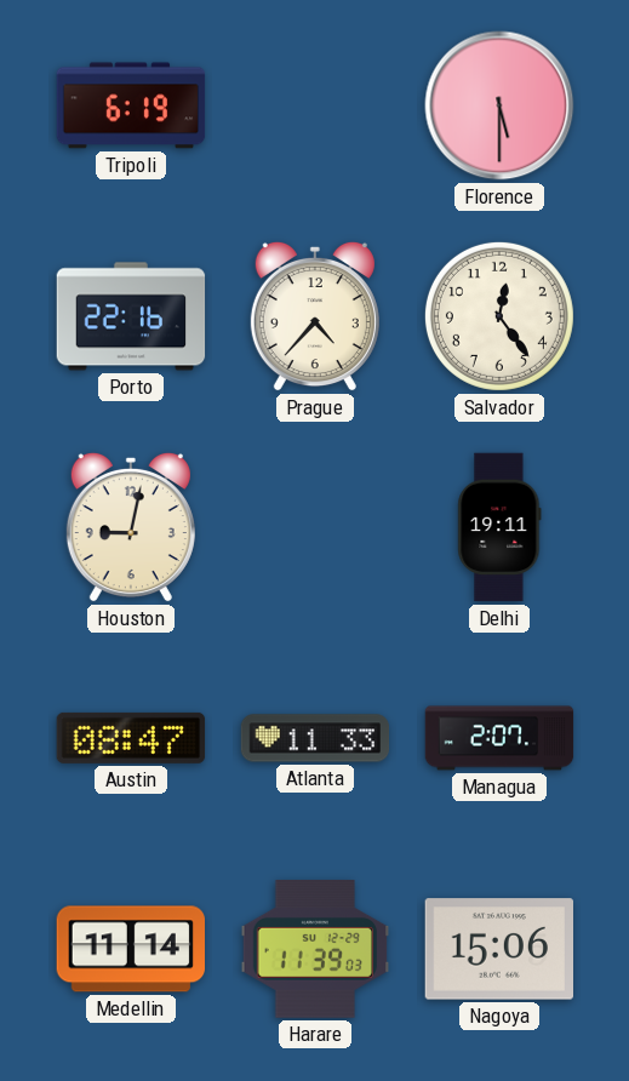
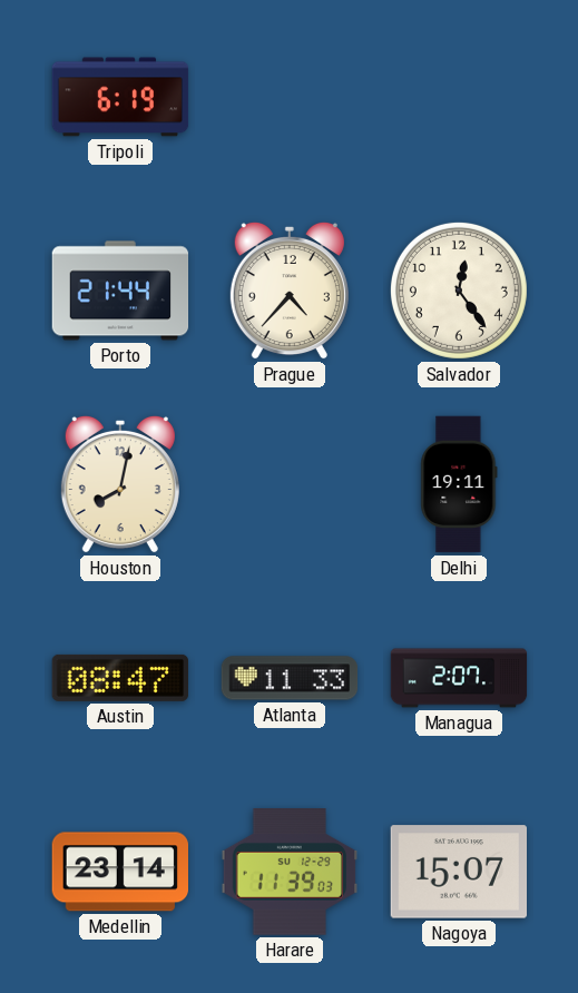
Florence: 5:30 -> none (499, 105)
Porto: 22:16 -> 21:44 (120, 291)
Houston: 9:02 -> 8:02 (120, 484)
Medellin: 11:14 -> 23:14 (119, 872)
Nagoya: 15:06 -> 15:07 (458, 872)
